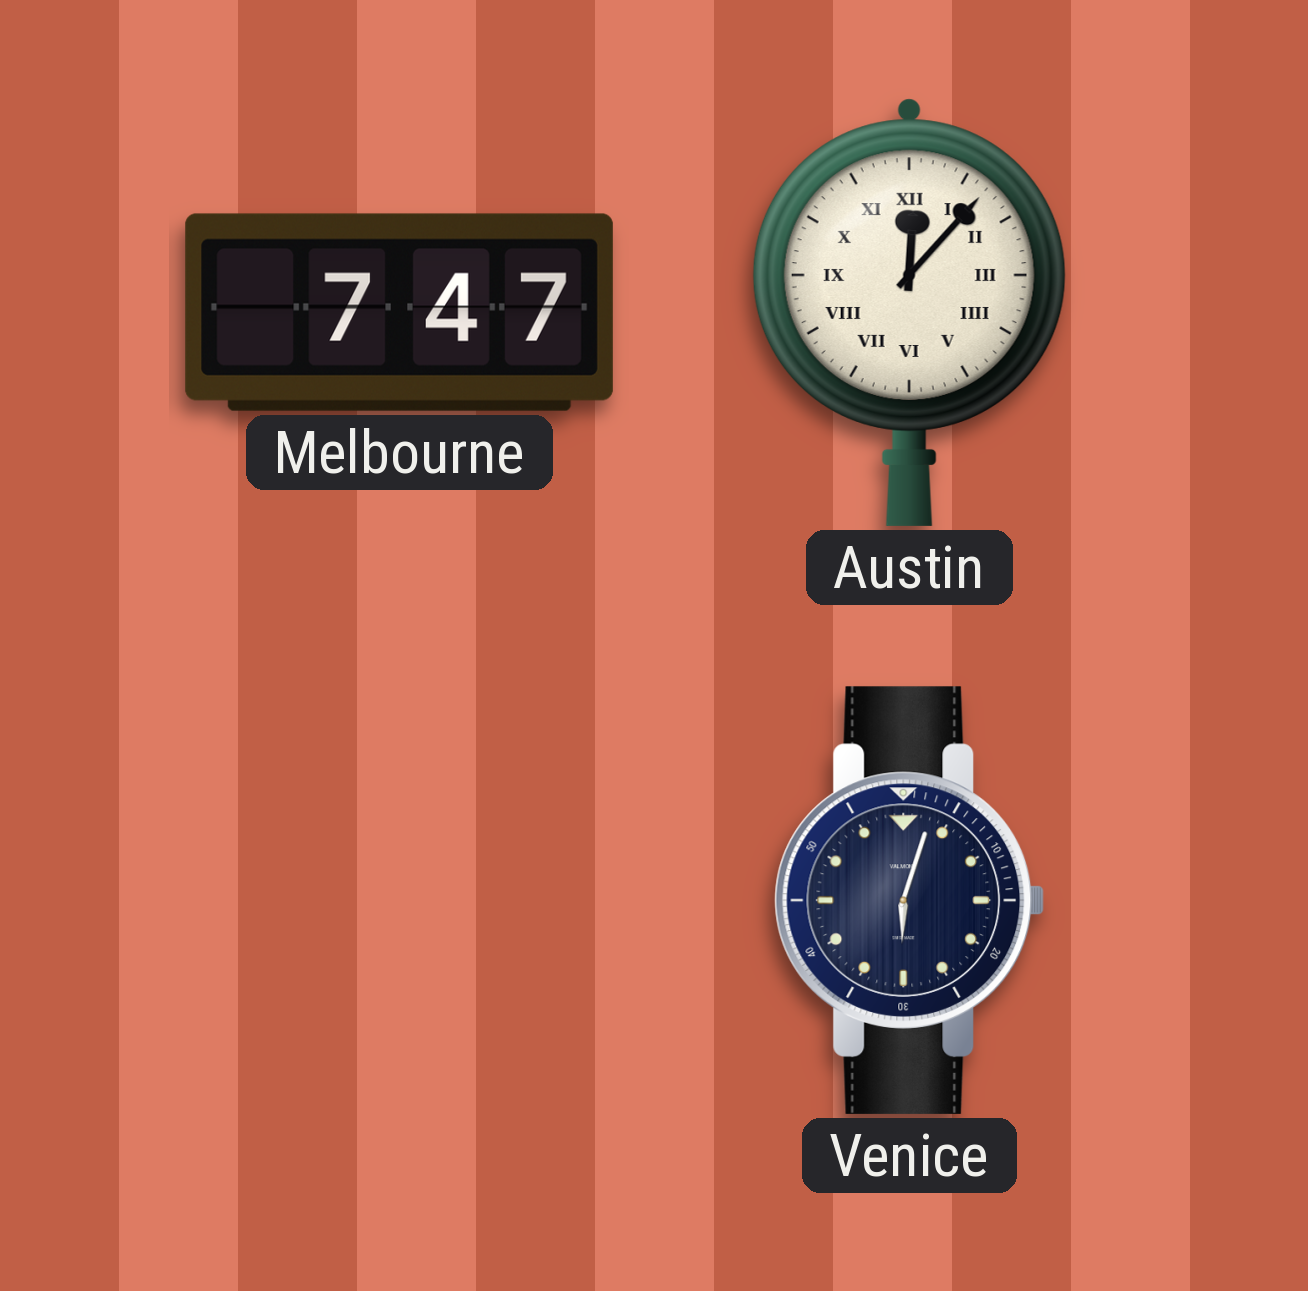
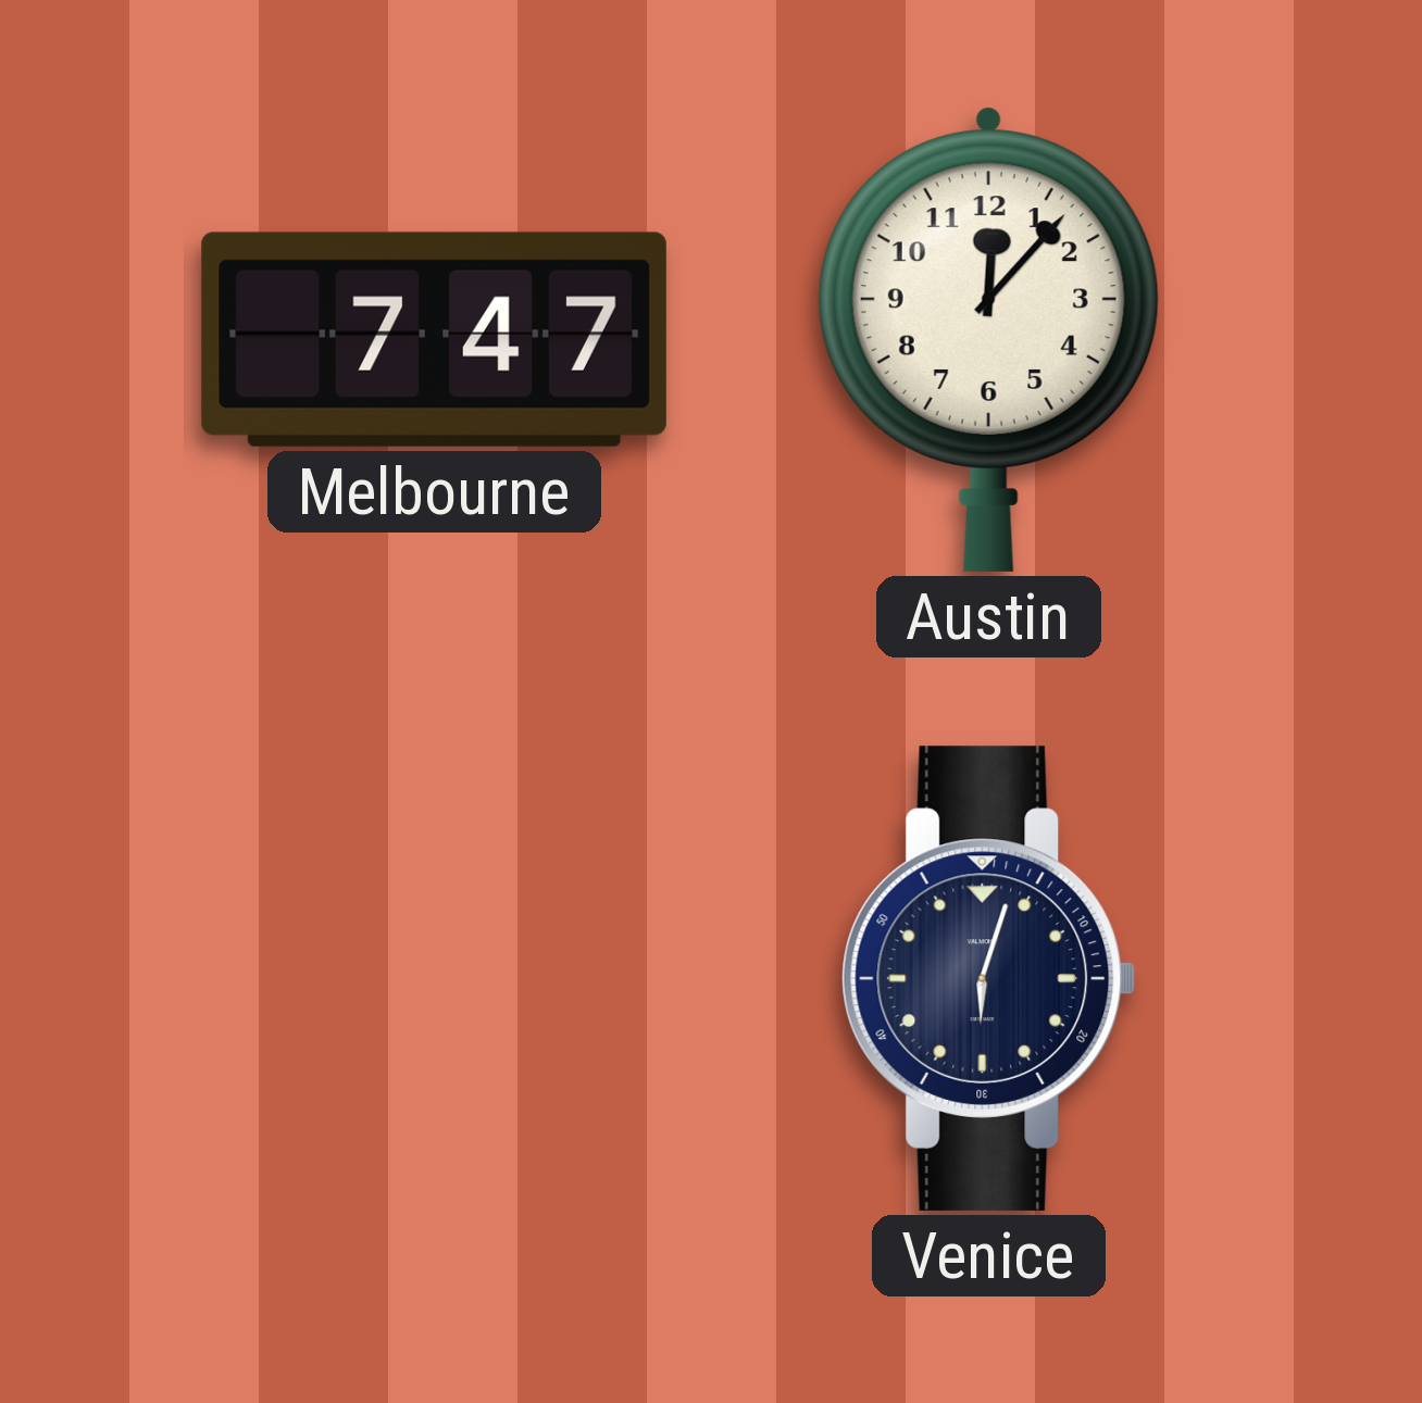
Austin numerals: Roman -> Arabic (988, 339)
